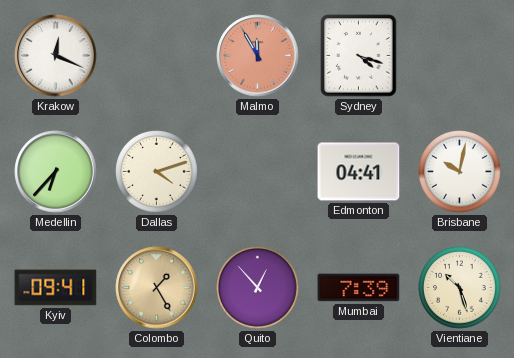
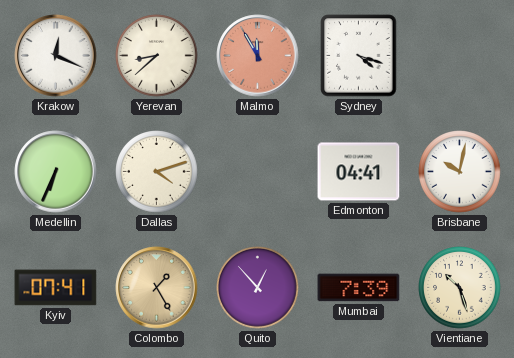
Yerevan: none -> 8:38 (157, 56)
Medellin: 6:37 -> 6:34 (56, 172)
Kyiv: 09:41 -> 07:41 (56, 288)
